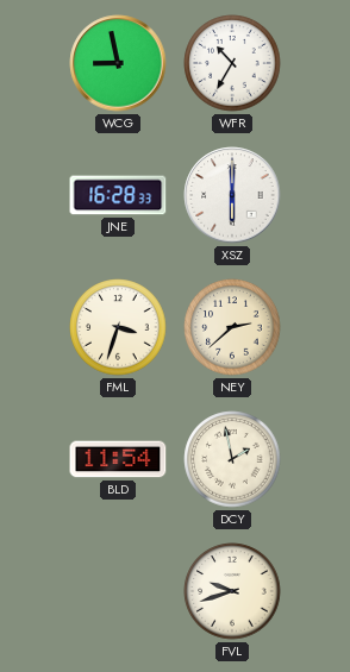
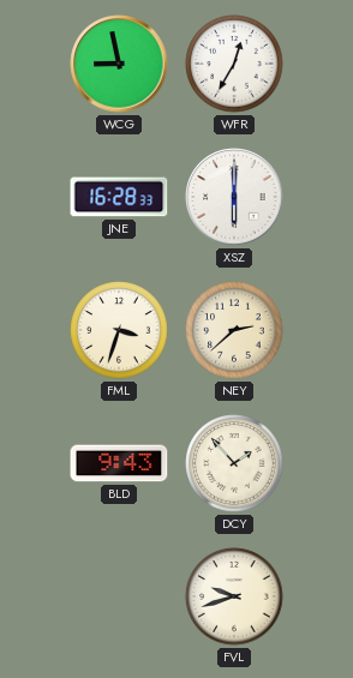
WFR: 10:35 -> 12:35 (234, 64)
BLD: 11:54 -> 9:43 (119, 463)
DCY: 1:58 -> 1:53 (234, 463)
